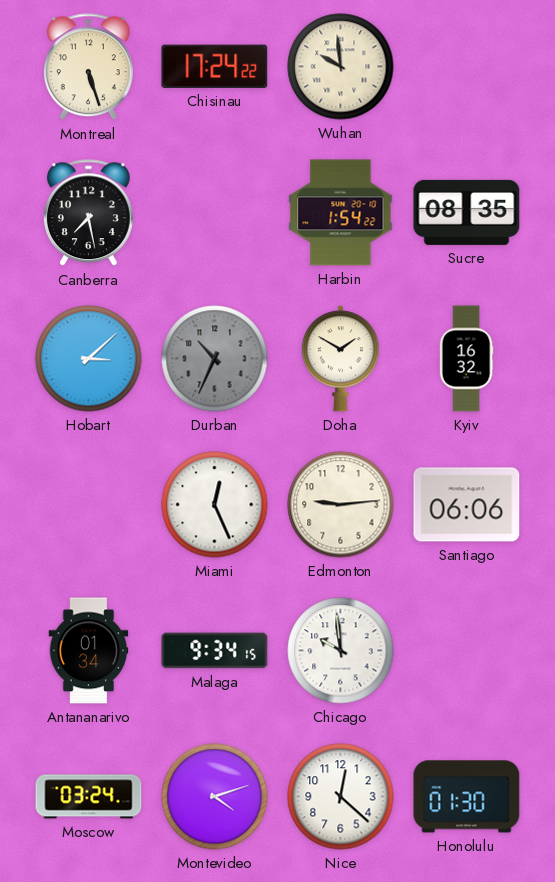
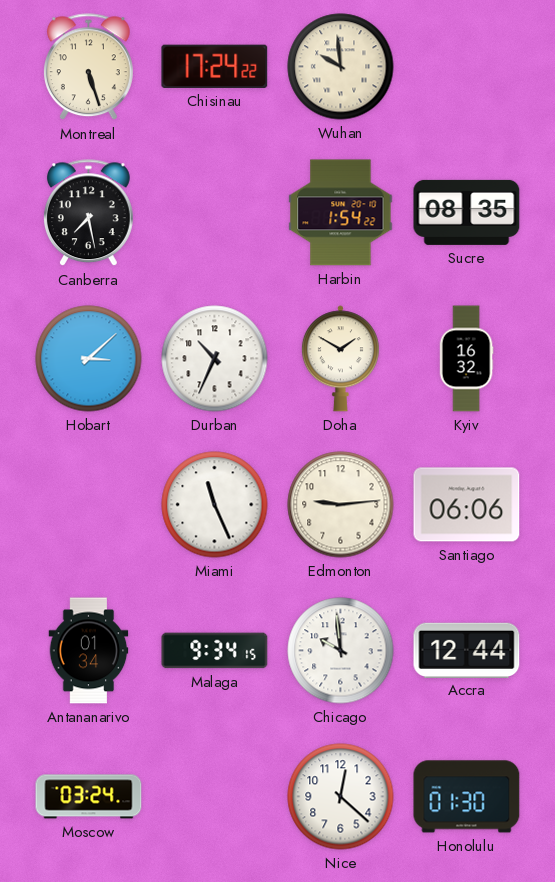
Durban dial: grey -> white (215, 359)
Miami: 12:26 -> 11:26 (215, 505)
Accra: none -> 12:44 (467, 650)
Montevideo: 4:12 -> none (215, 797)
